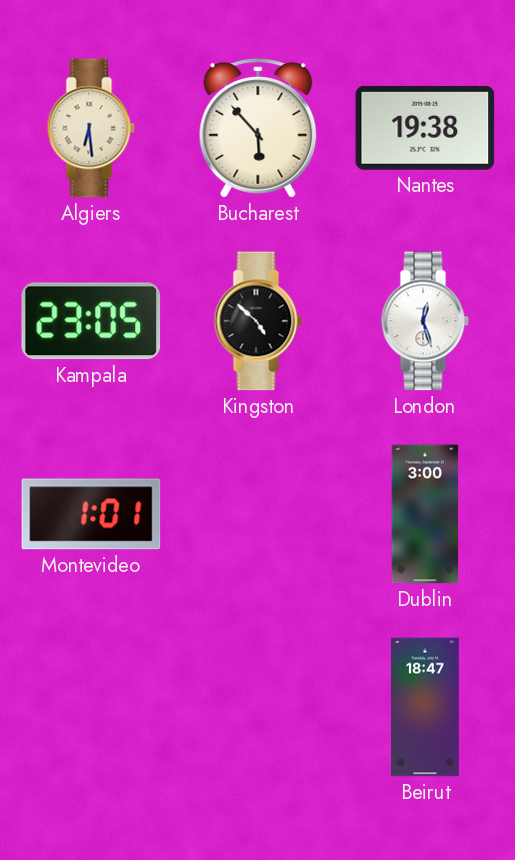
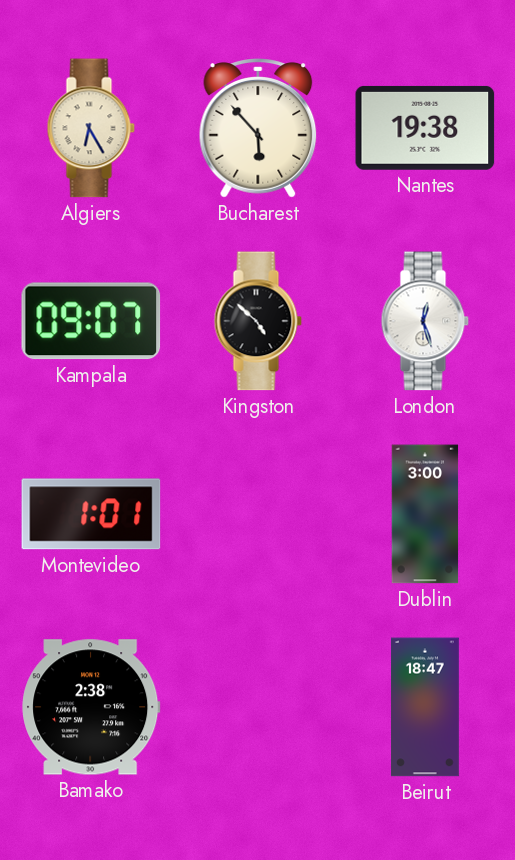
Algiers: 6:29 -> 6:25 (91, 128)
Kampala: 23:05 -> 09:07 (91, 321)
Bamako: none -> 2:38 (91, 707)
